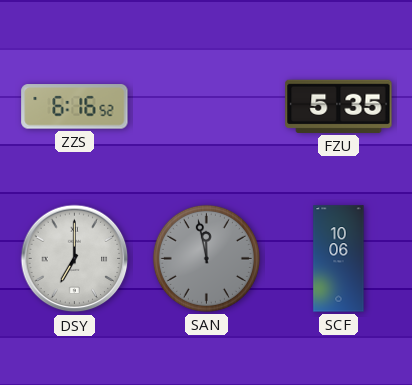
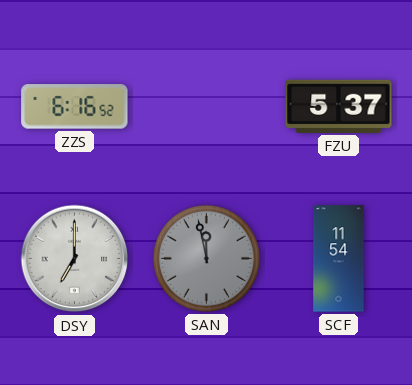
FZU: 5:35 -> 5:37 (339, 106)
SCF: 10:06 -> 11:54 (339, 259)
